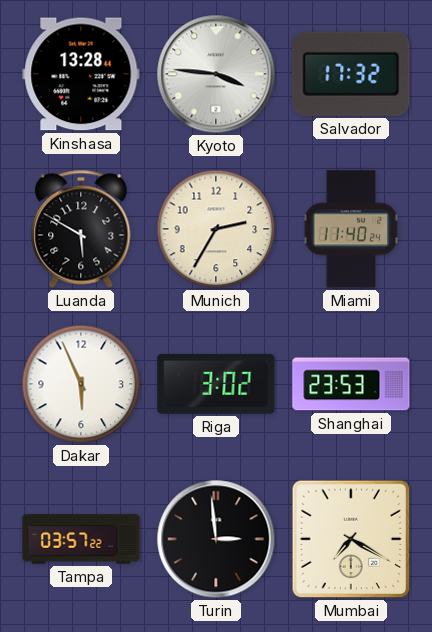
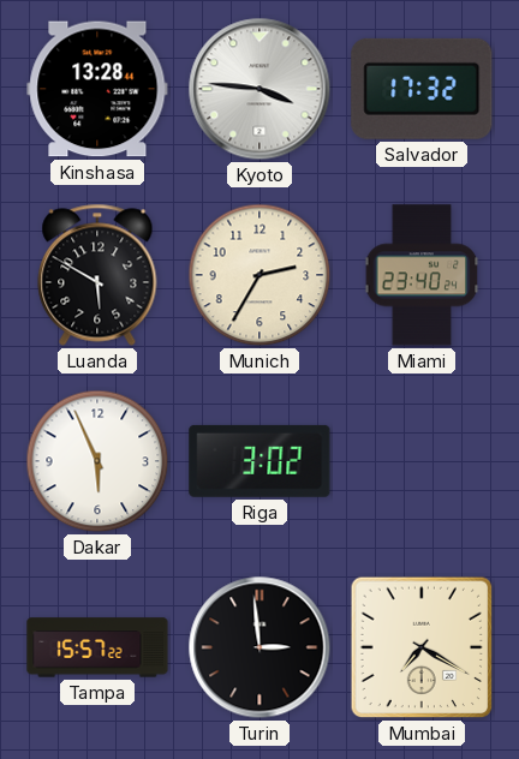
Miami: 11:40 -> 23:40 (422, 275)
Shanghai: 23:53 -> none (351, 384)
Tampa: 03:57 -> 15:57 (97, 647)
